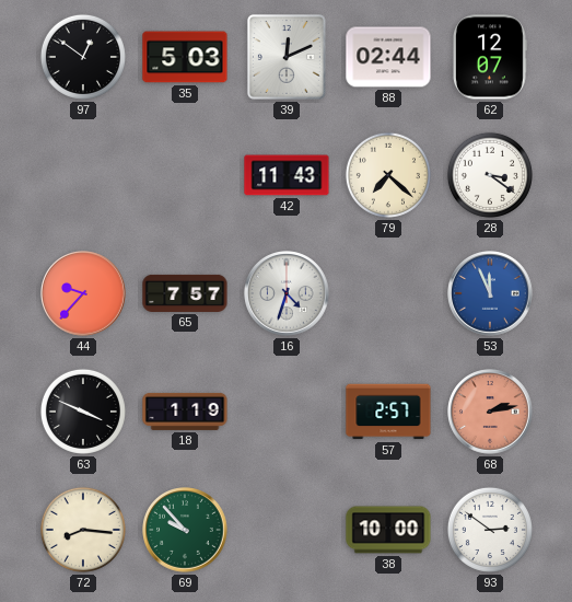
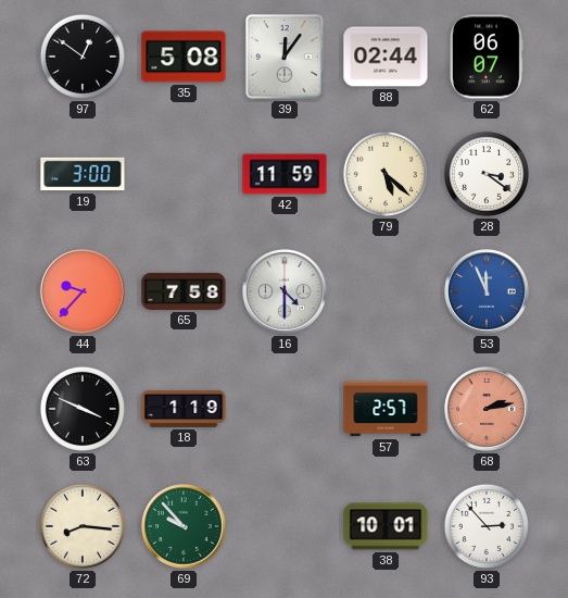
35: 5:03 -> 5:08 (184, 57)
39: 12:11 -> 12:06 (285, 57)
62: 12:07 -> 06:07 (485, 57)
19: none -> 3:00 (83, 174)
42: 11:43 -> 11:59 (285, 174)
79: 7:22 -> 5:22 (386, 174)
65: 7:57 -> 7:58 (184, 291)
16: 4:33 -> 4:30 (285, 291)
38: 10:00 -> 10:01 (386, 526)
93: 2:51 -> 2:53 (487, 526)
